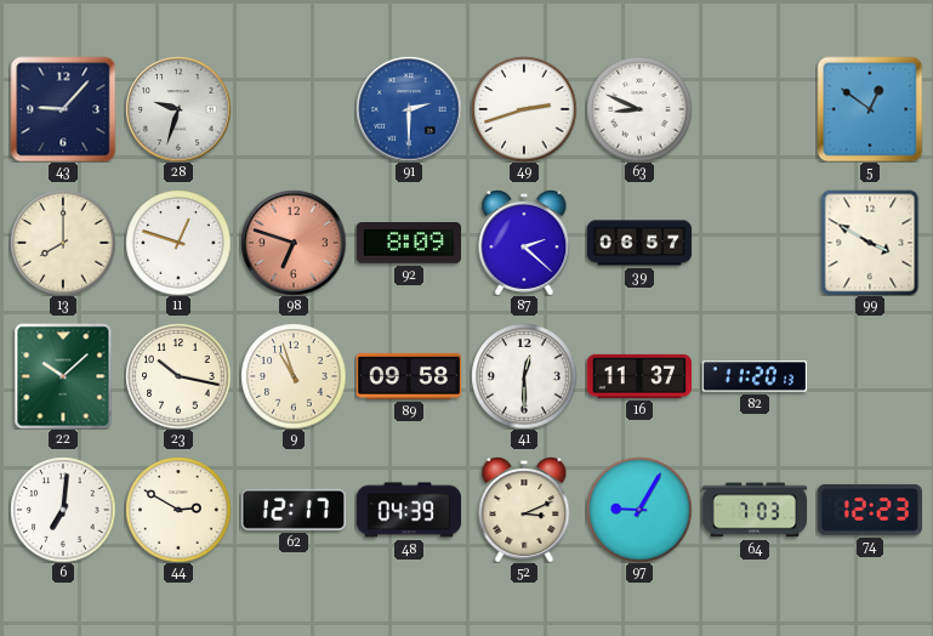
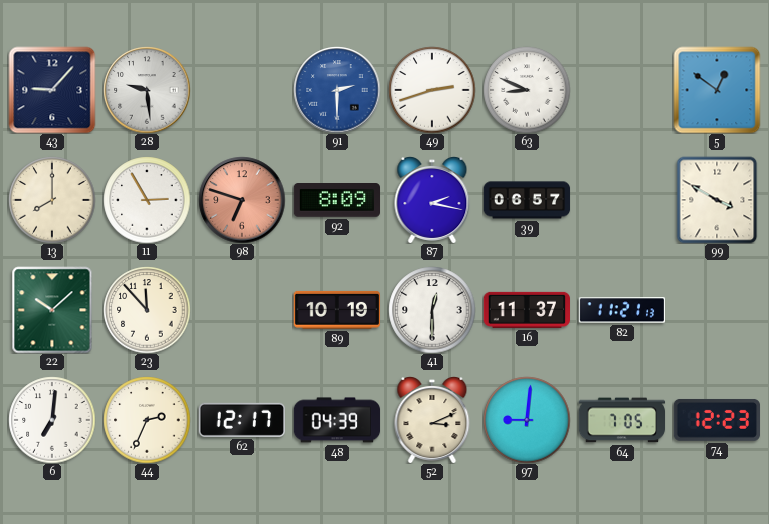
28: 9:33 -> 9:29 (147, 90)
11: 12:48 -> 2:55 (147, 200)
87: 2:22 -> 2:17 (432, 200)
23: 10:17 -> 11:53 (147, 310)
9: 10:57 -> none (294, 376)
89: 09:58 -> 10:19 (336, 310)
82: 11:20 -> 11:21 (622, 310)
44: 2:50 -> 2:34 (147, 420)
97: 9:05 -> 9:01 (527, 420)
64: 7:03 -> 7:05 (622, 420)
